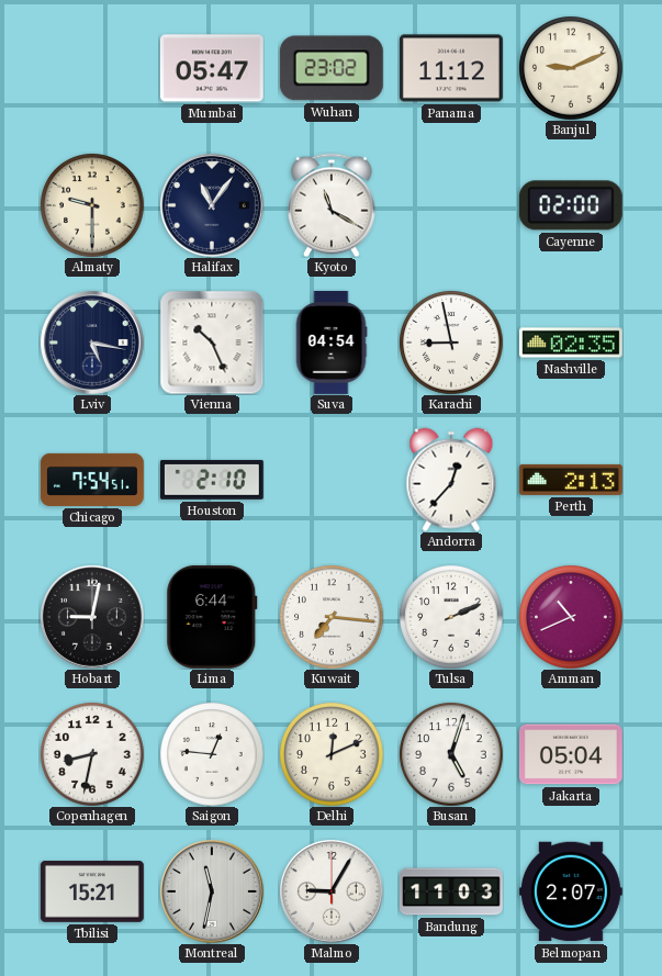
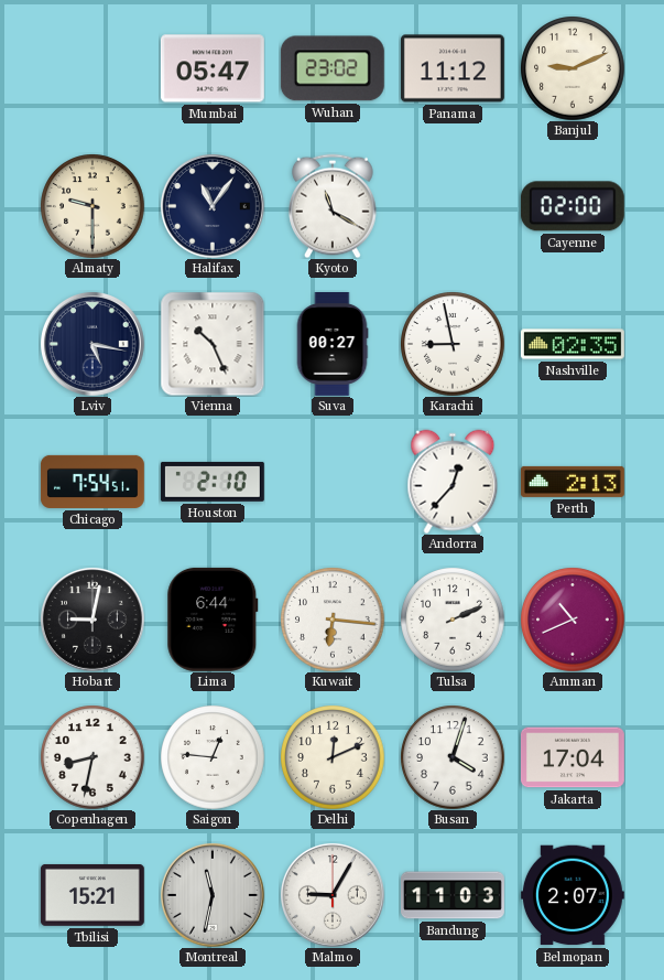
Suva: 04:54 -> 00:27 (333, 344)
Kuwait: 7:16 -> 6:16 (333, 620)
Busan: 5:03 -> 4:03 (453, 757)
Jakarta: 05:04 -> 17:04 (573, 757)
